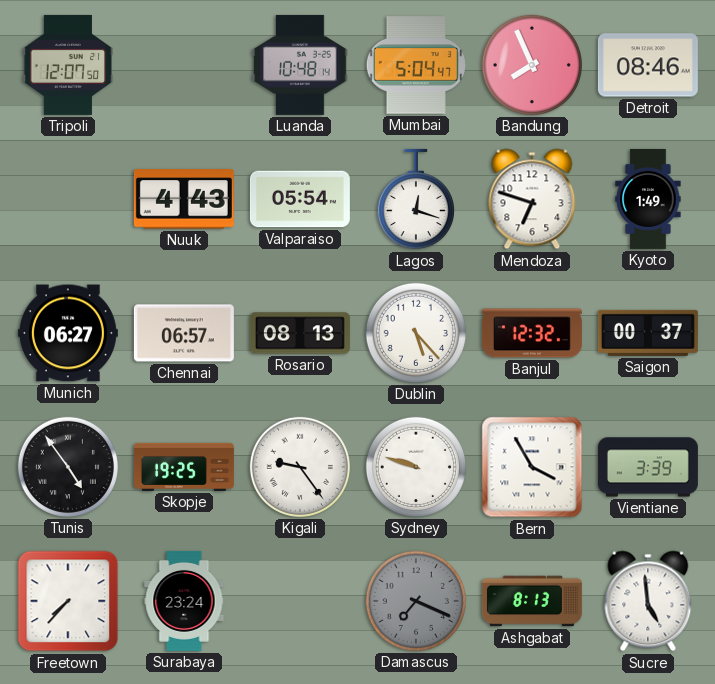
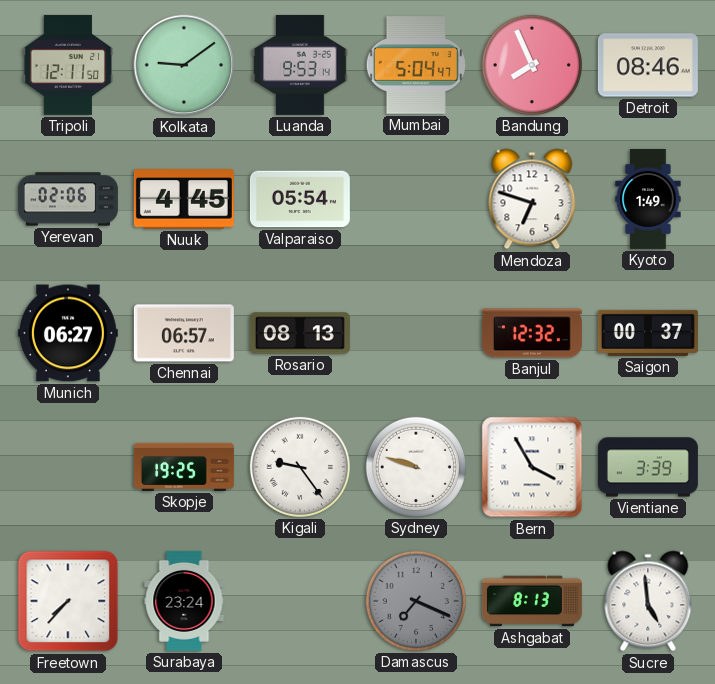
Tripoli: 12:07 -> 12:11 (67, 65)
Kolkata: none -> 9:09 (184, 65)
Luanda: 10:48 -> 9:53 (300, 65)
Yerevan: none -> 02:06 (68, 199)
Nuuk: 4:43 -> 4:45 (184, 199)
Lagos: 12:18 -> none (416, 199)
Dublin: 5:23 -> none (416, 333)
Tunis: 4:54 -> none (68, 467)
